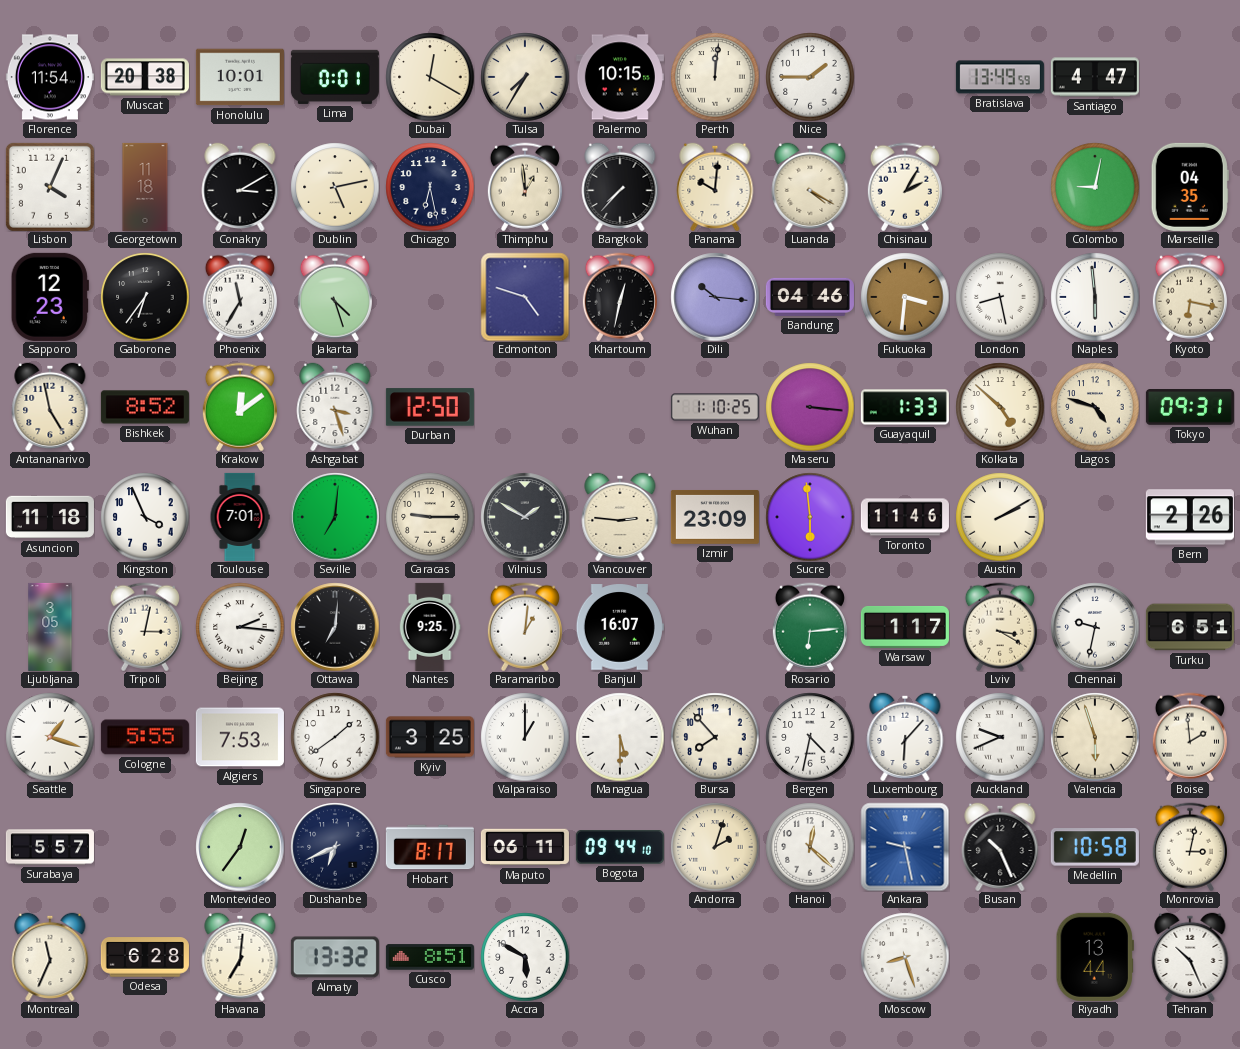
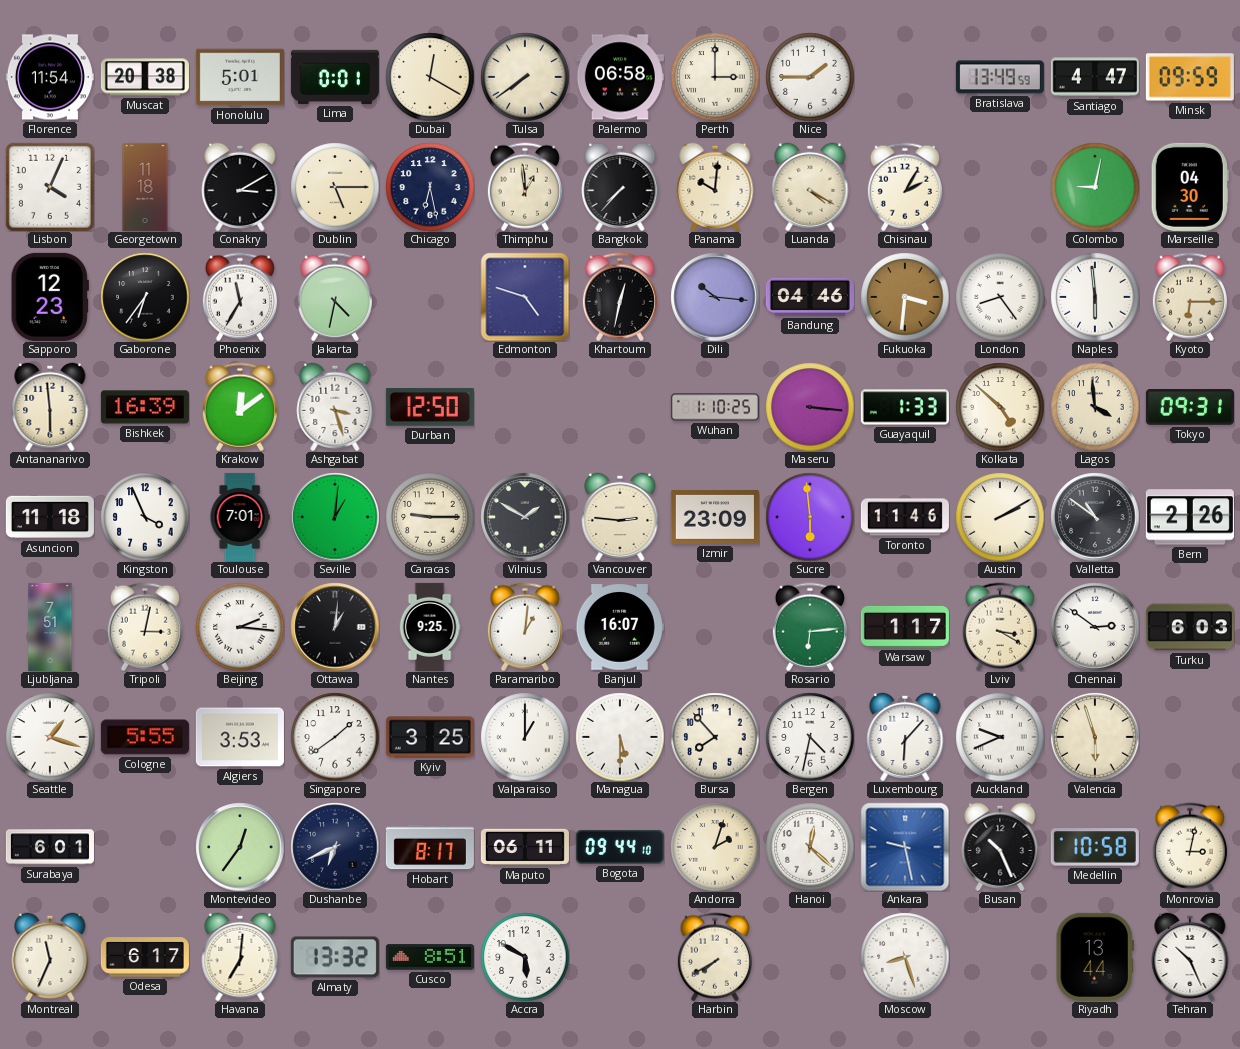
Honolulu: 10:01 -> 5:01 (240, 77)
Tulsa: 7:35 -> 7:39 (525, 77)
Palermo: 10:15 -> 06:58 (620, 77)
Perth: 12:01 -> 3:00 (715, 77)
Minsk: none -> 09:59 (1190, 77)
Dublin: 5:13 -> 5:15 (335, 187)
Marseille: 04:35 -> 04:30 (1190, 187)
Jakarta: 4:27 -> 4:32 (335, 297)
London: 8:28 -> 8:24 (1000, 297)
Kyoto: 6:17 -> 6:15 (1190, 297)
Antananarivo: 4:58 -> 5:59 (50, 407)
Bishkek: 8:52 -> 16:39 (145, 407)
Lagos: 4:48 -> 3:59 (1095, 407)
Seville: 7:01 -> 1:01 (335, 517)
Valletta: none -> 10:51 (1095, 517)
Ljubljana: 3:05 -> 7:51 (50, 627)
Ottawa: 7:01 -> 1:01 (335, 627)
Chennai: 9:32 -> 2:51 (1095, 627)
Turku: 6:51 -> 6:03 (1190, 627)
Algiers: 7:53 -> 3:53 (240, 737)
Boise: 1:59 -> none (1190, 737)
Surabaya: 5:57 -> 6:01 (50, 847)
Odesa: 6:28 -> 6:17 (145, 957)
Harbin: none -> 7:40 (715, 957)
